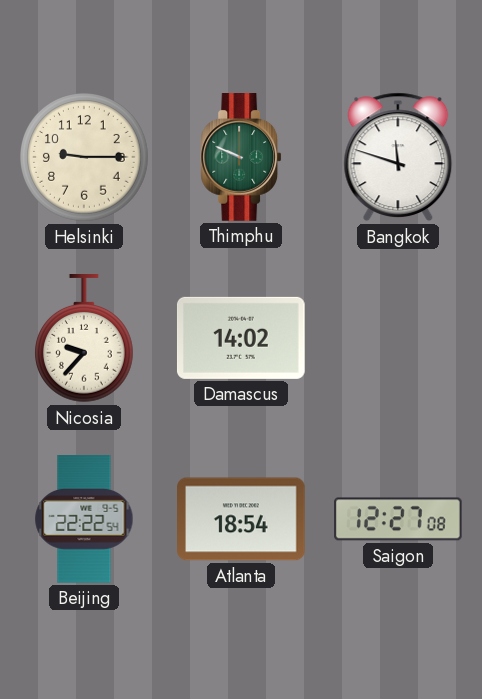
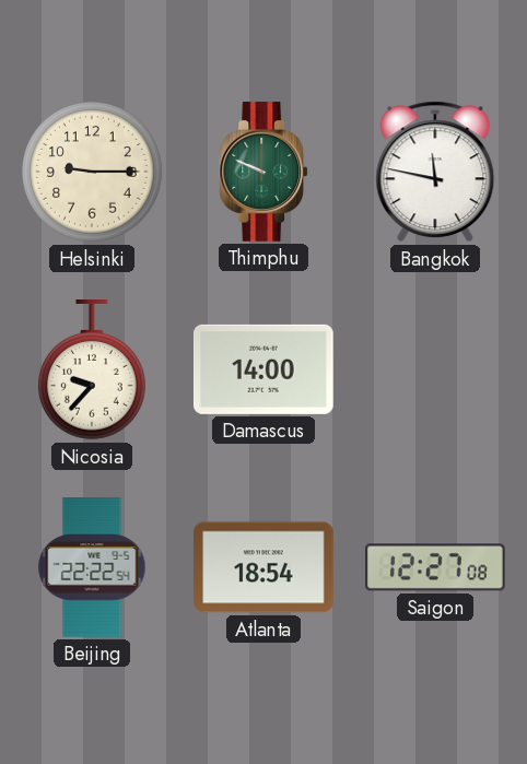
Bangkok: 11:48 -> 11:47 (435, 172)
Damascus: 14:02 -> 14:00 (263, 369)
